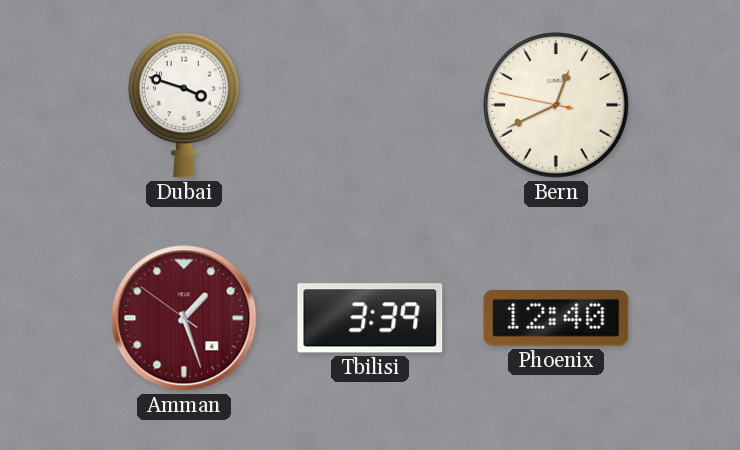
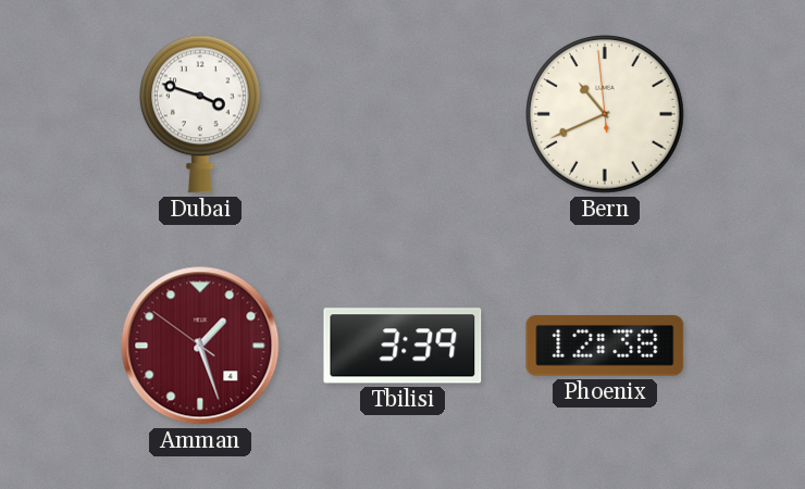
Bern: 12:40 -> 10:40 (606, 115)
Phoenix: 12:40 -> 12:38 (605, 346)
